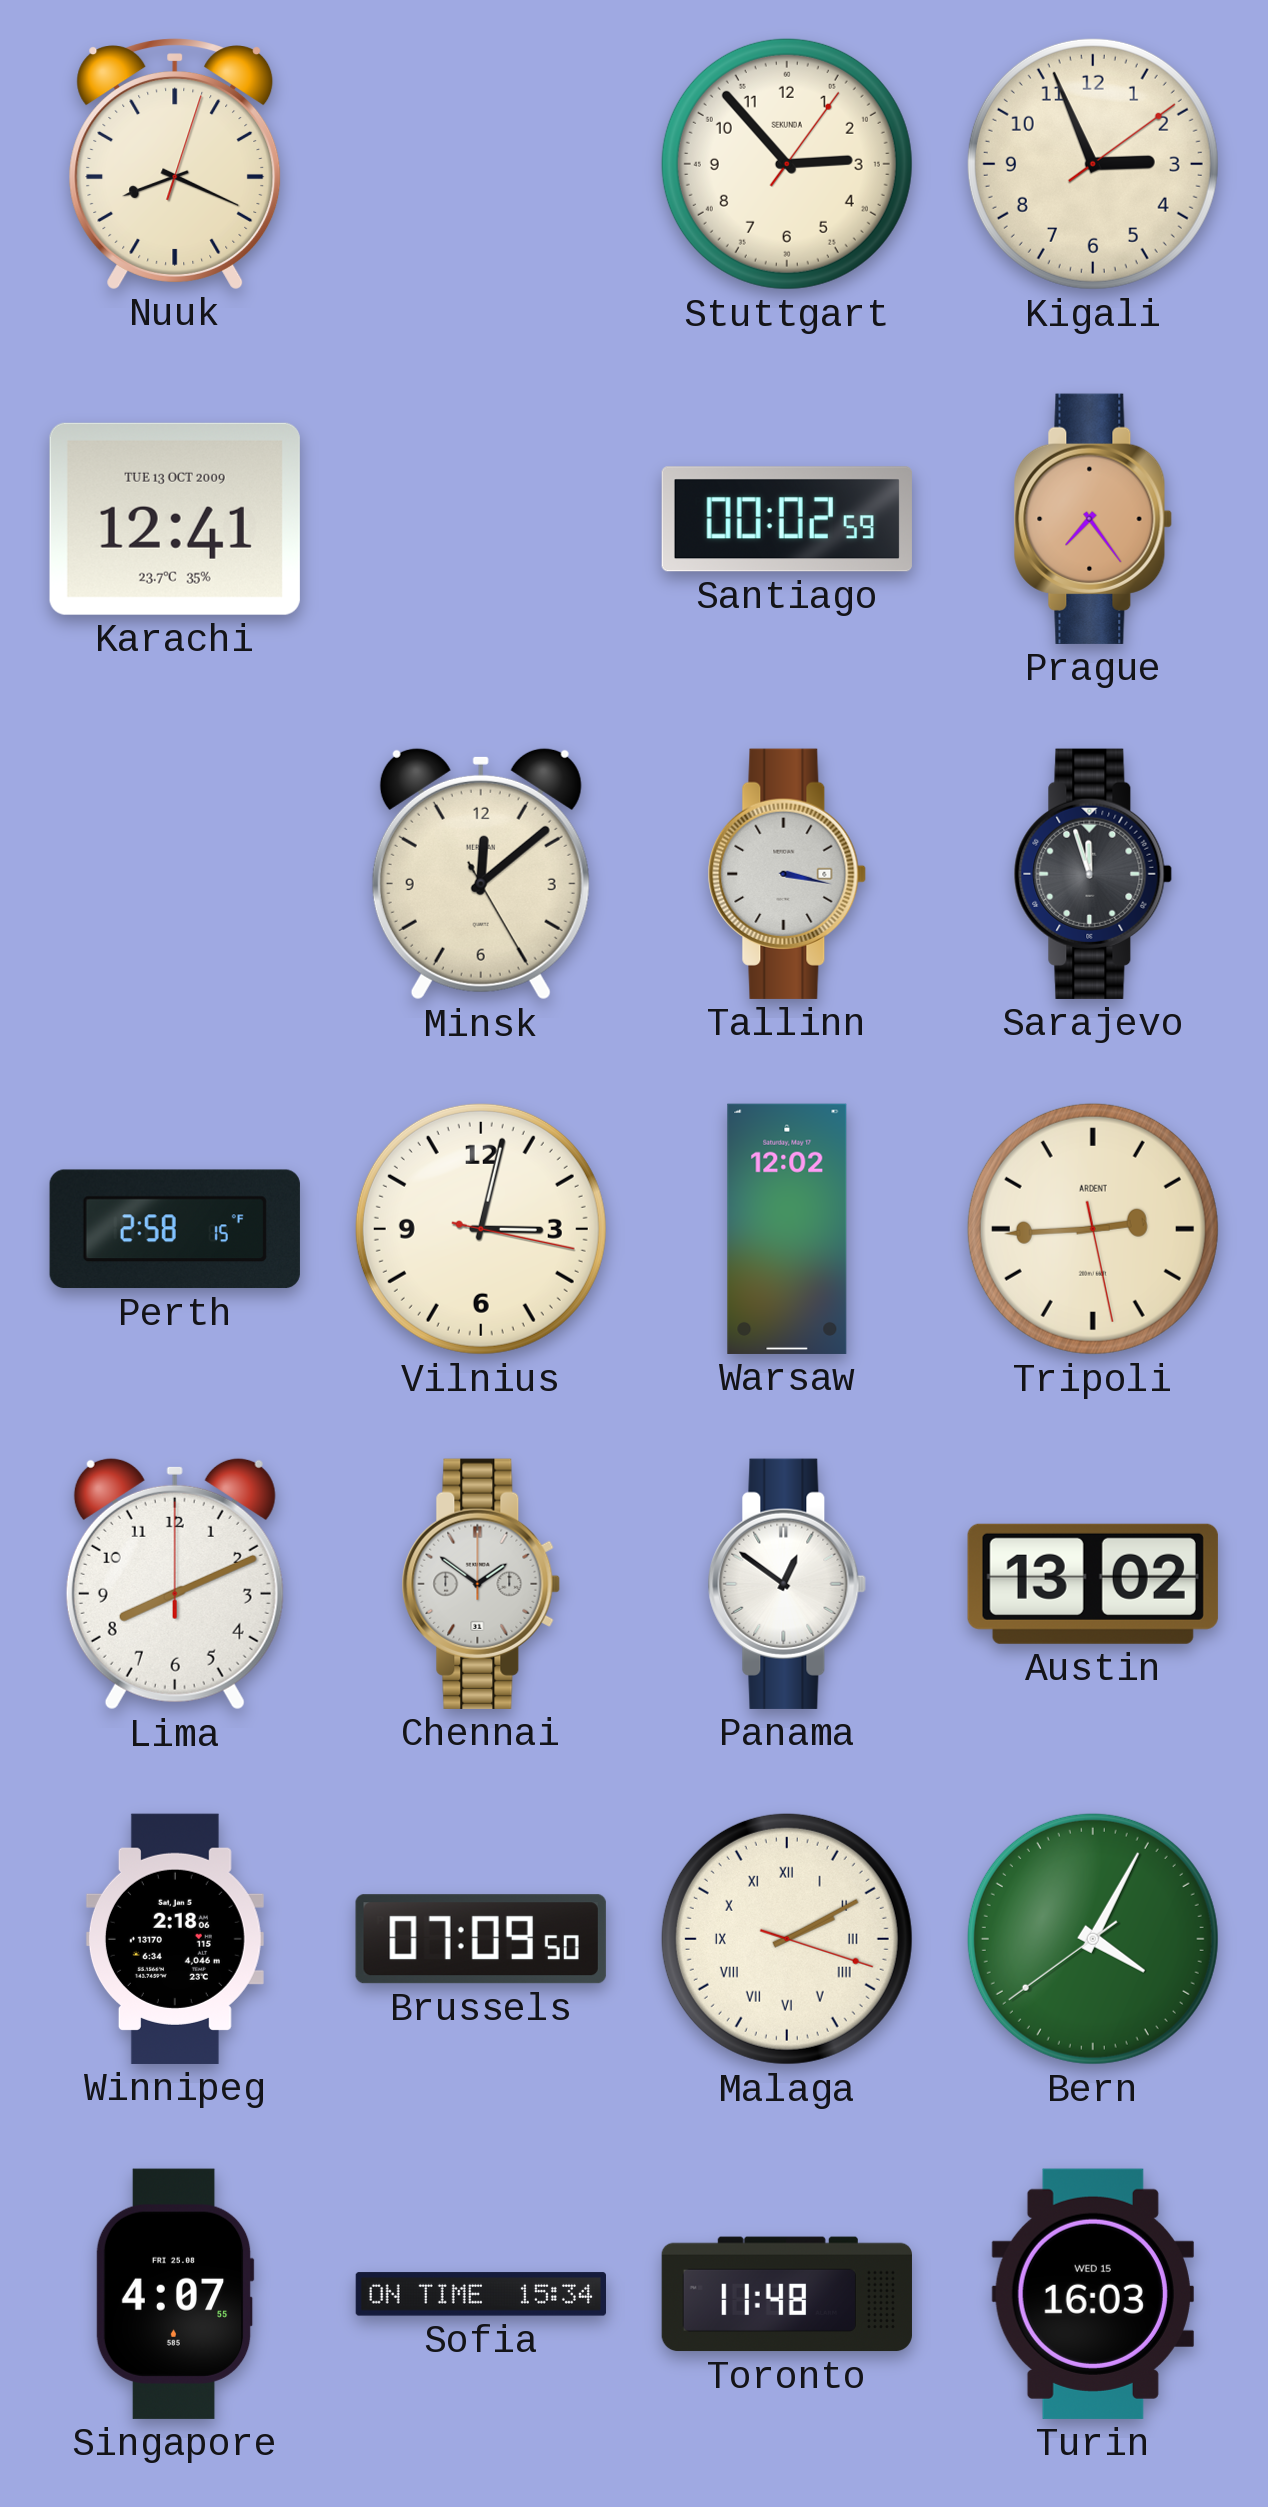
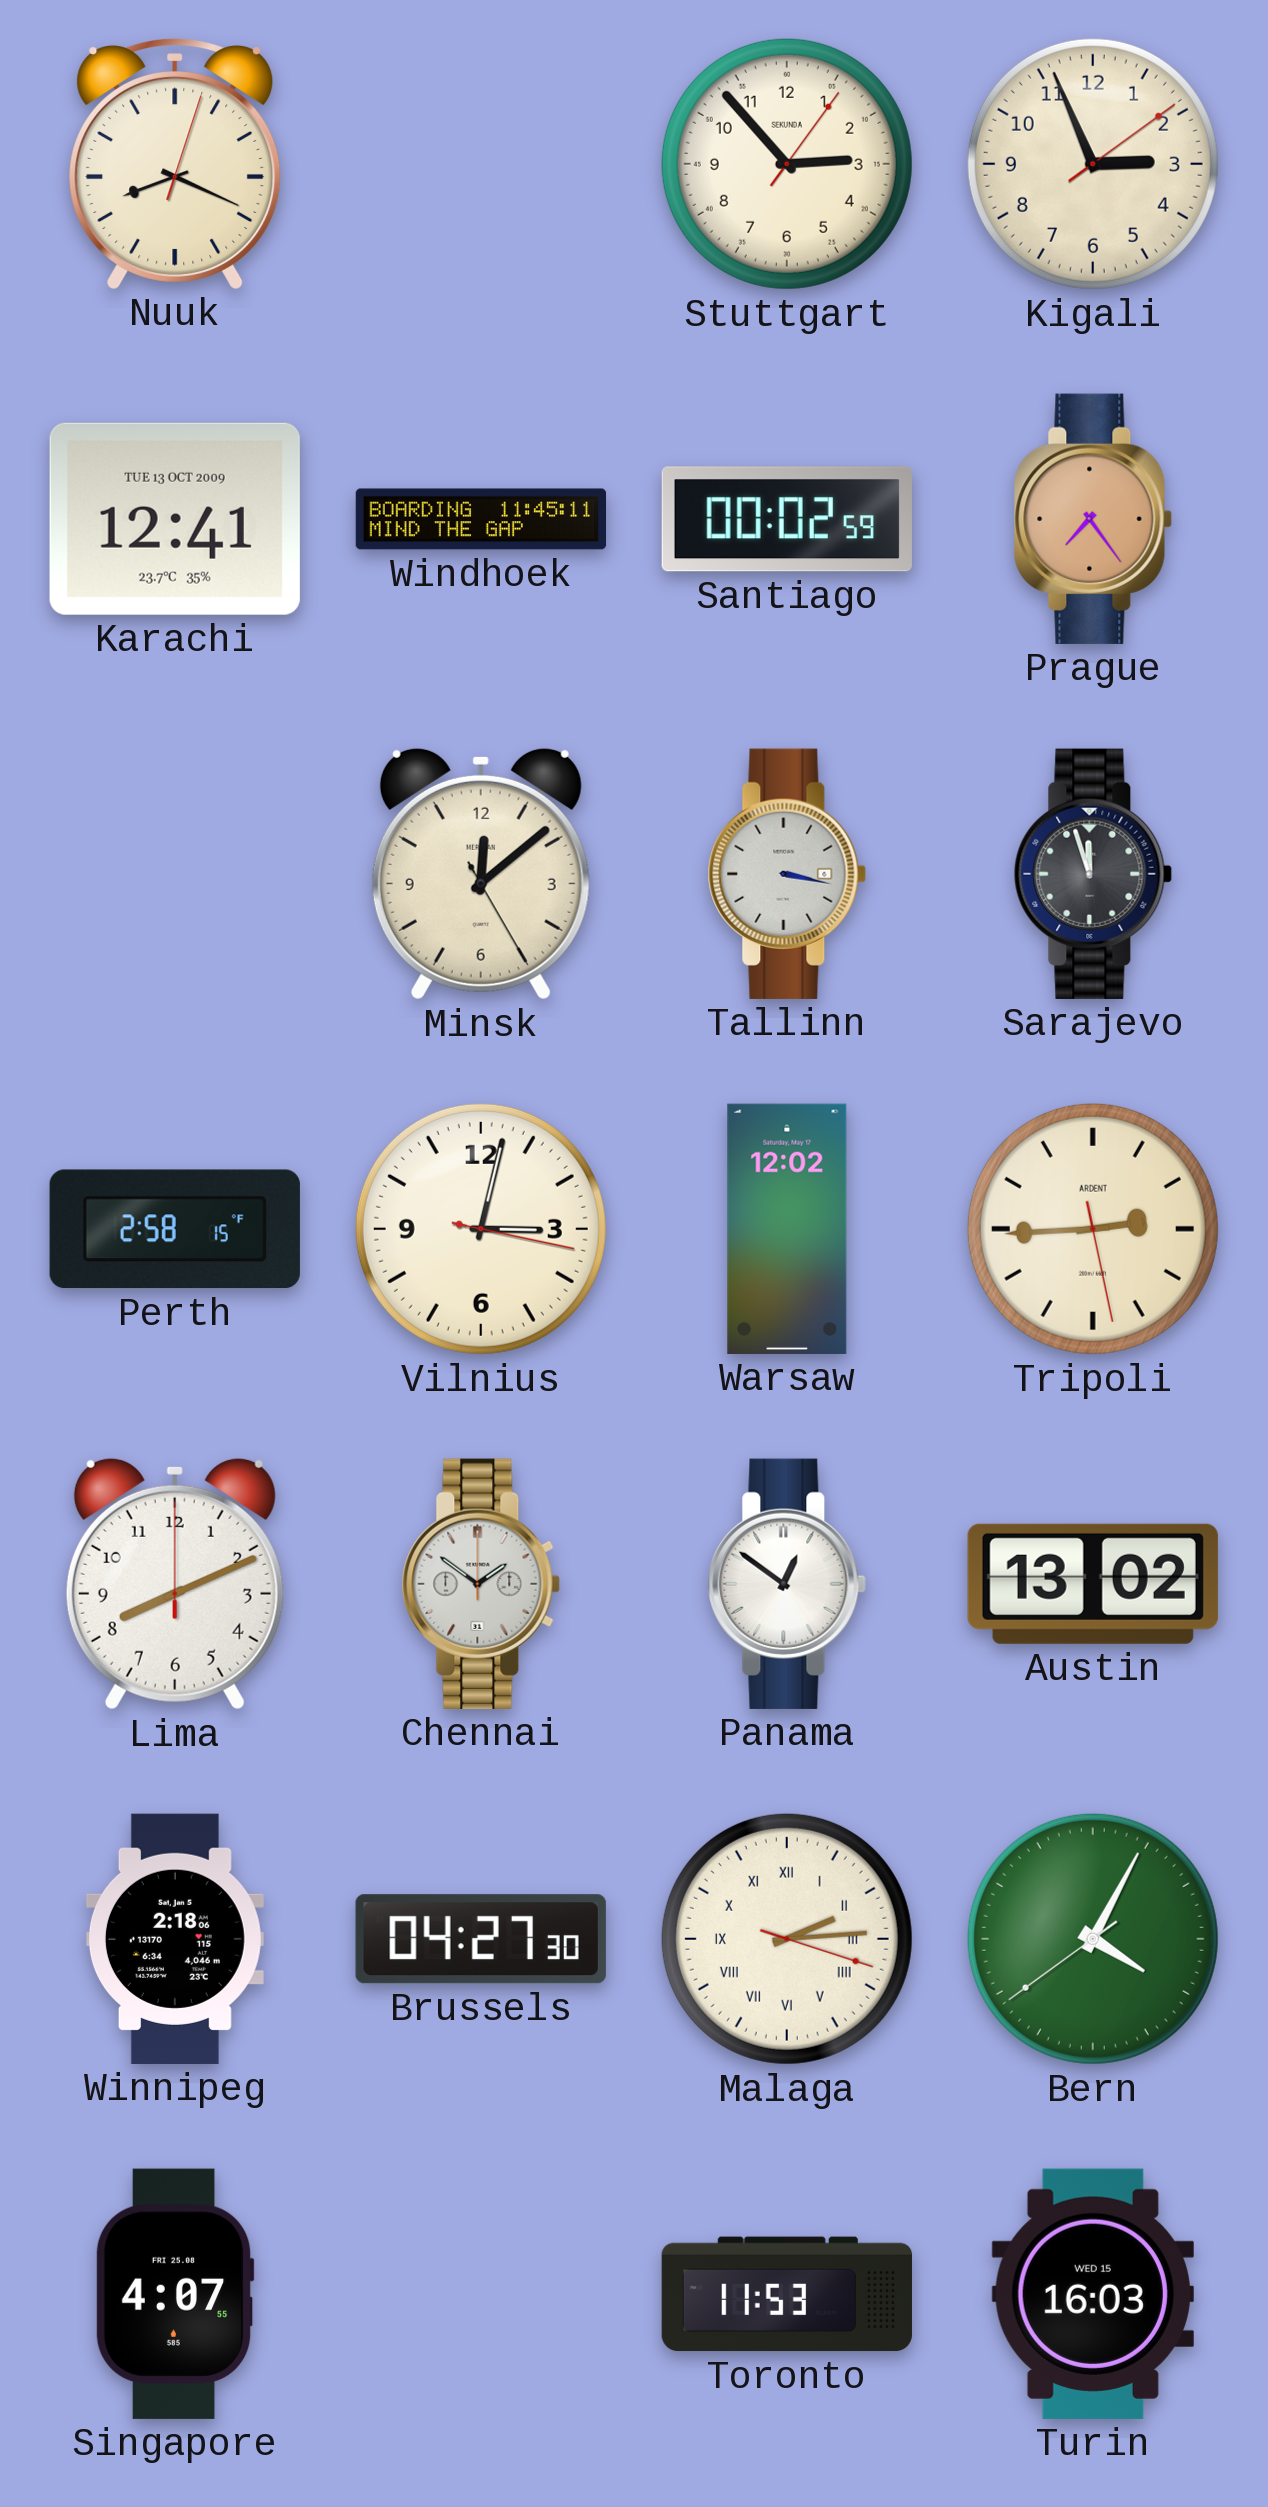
Windhoek: none -> 11:45 (481, 519)
Brussels: 07:09 -> 04:27 (481, 1939)
Malaga: 2:10 -> 2:14 (787, 1939)
Sofia: 15:34 -> none (480, 2294)
Toronto: 11:48 -> 11:53 (787, 2294)
